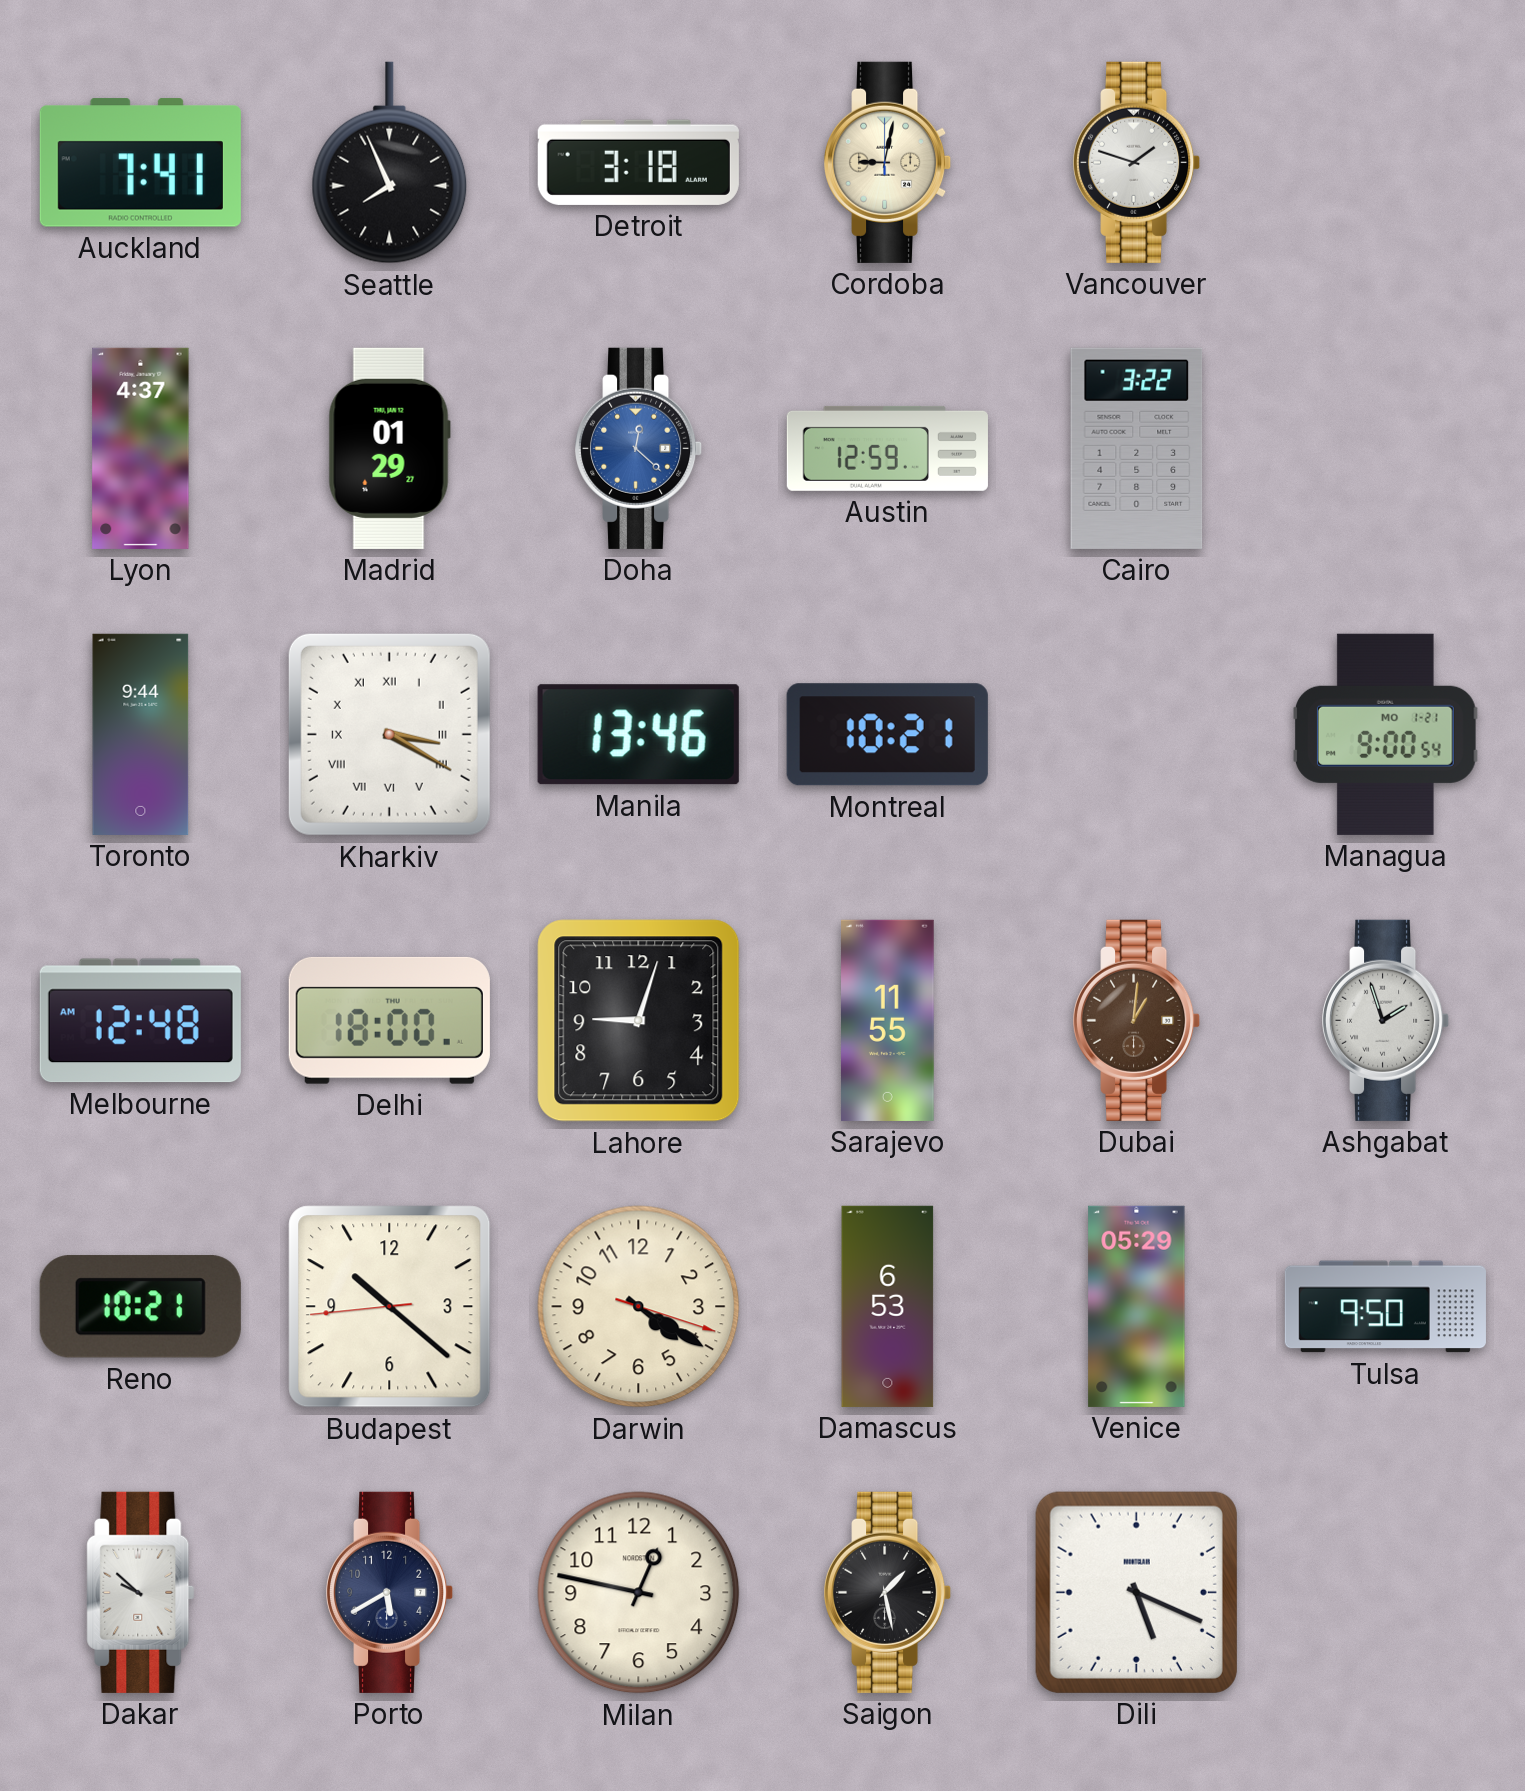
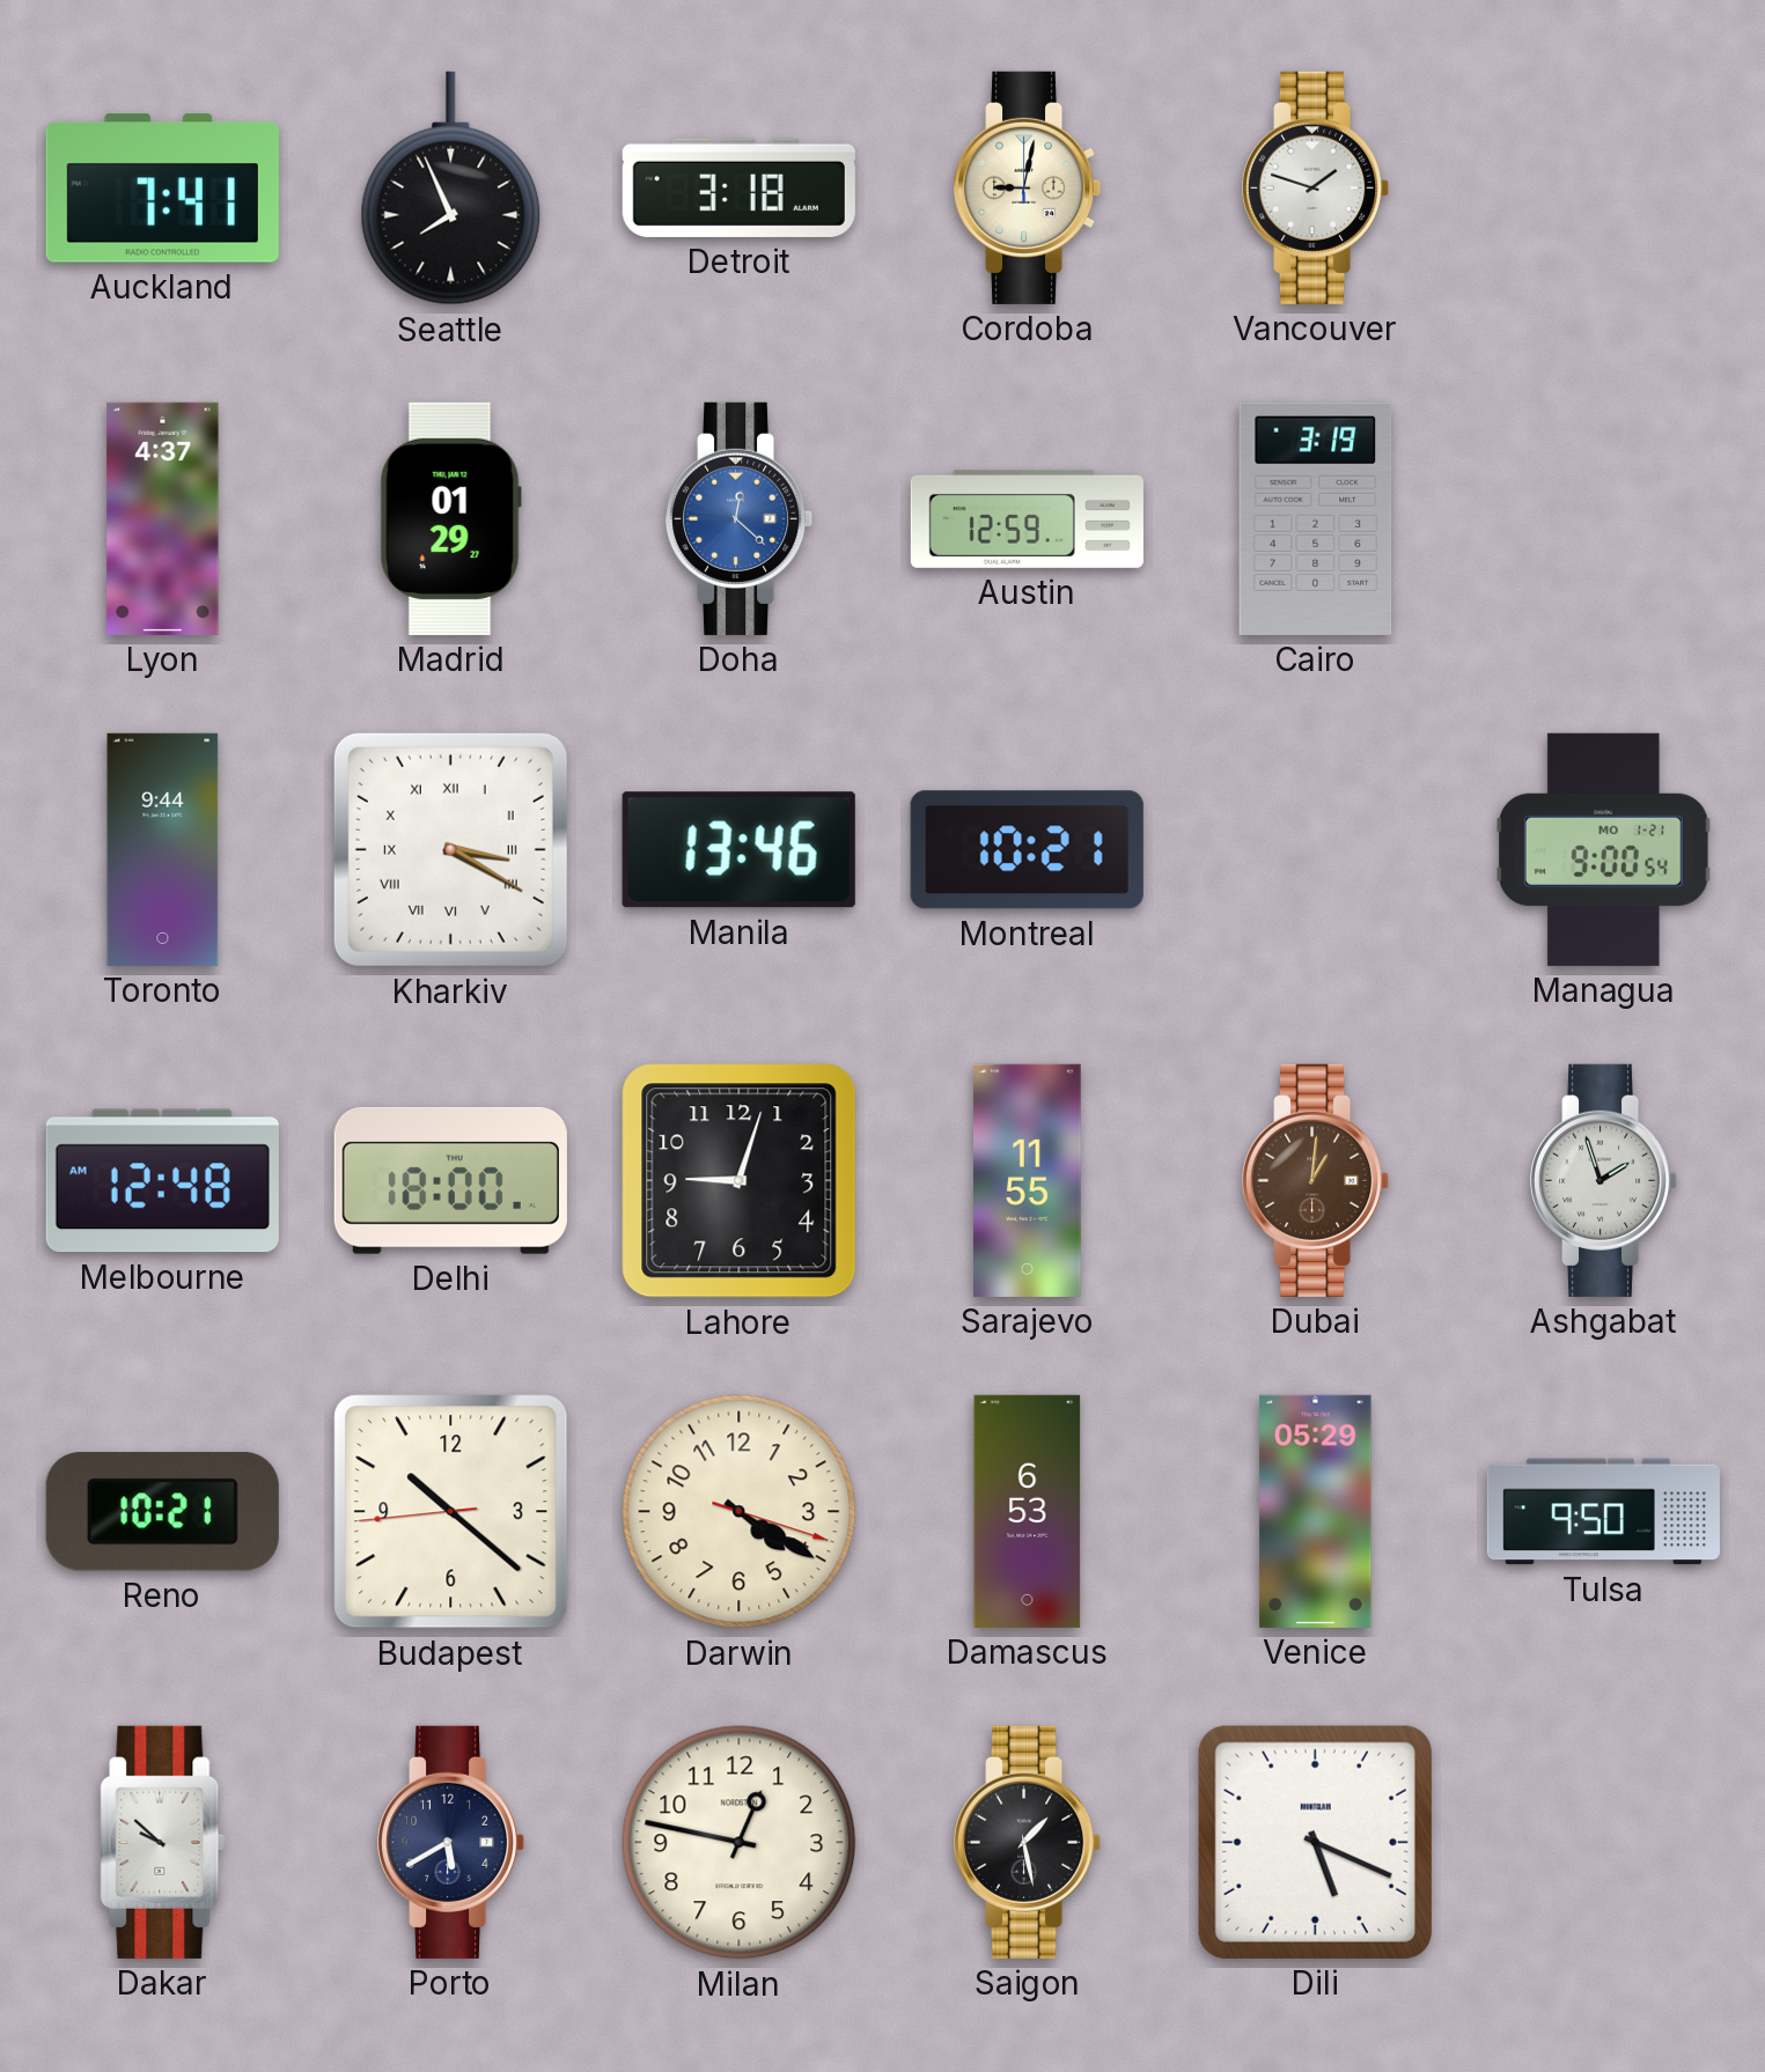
Cairo: 3:22 -> 3:19 (1316, 518)
